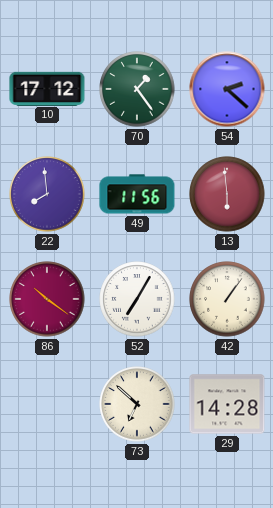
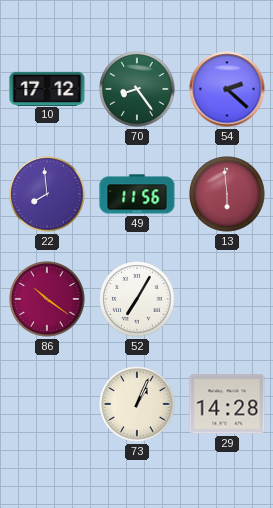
70: 1:24 -> 8:24 (137, 89)
42: 1:06 -> none (227, 299)
73: 6:52 -> 1:04 (137, 404)
